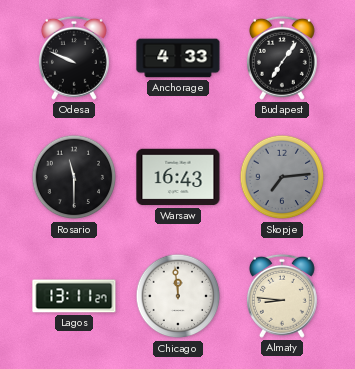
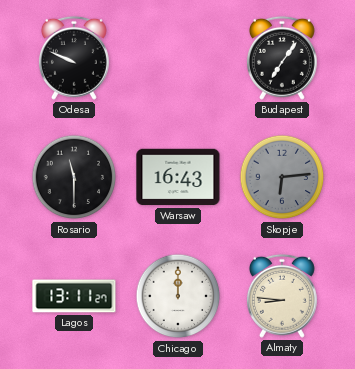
Anchorage: 4:33 -> none (178, 58)
Skopje: 7:14 -> 6:14 (282, 177)
Chicago: 11:59 -> 12:00 (178, 296)
